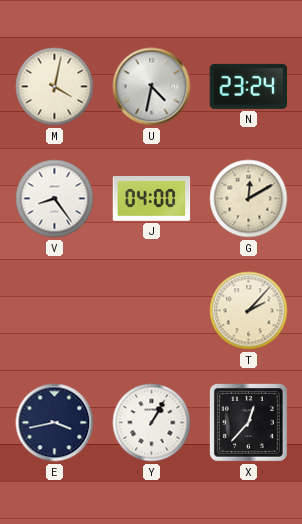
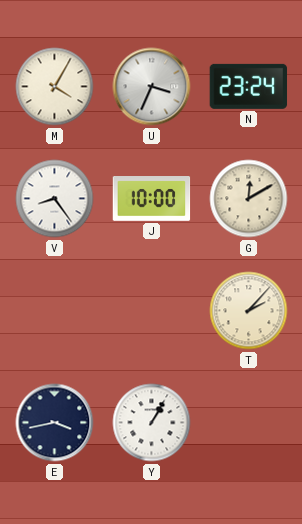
M: 4:02 -> 4:05 (55, 87)
U: 4:32 -> 3:34 (152, 87)
J: 04:00 -> 10:00 (152, 199)
X: 12:37 -> none (249, 423)
